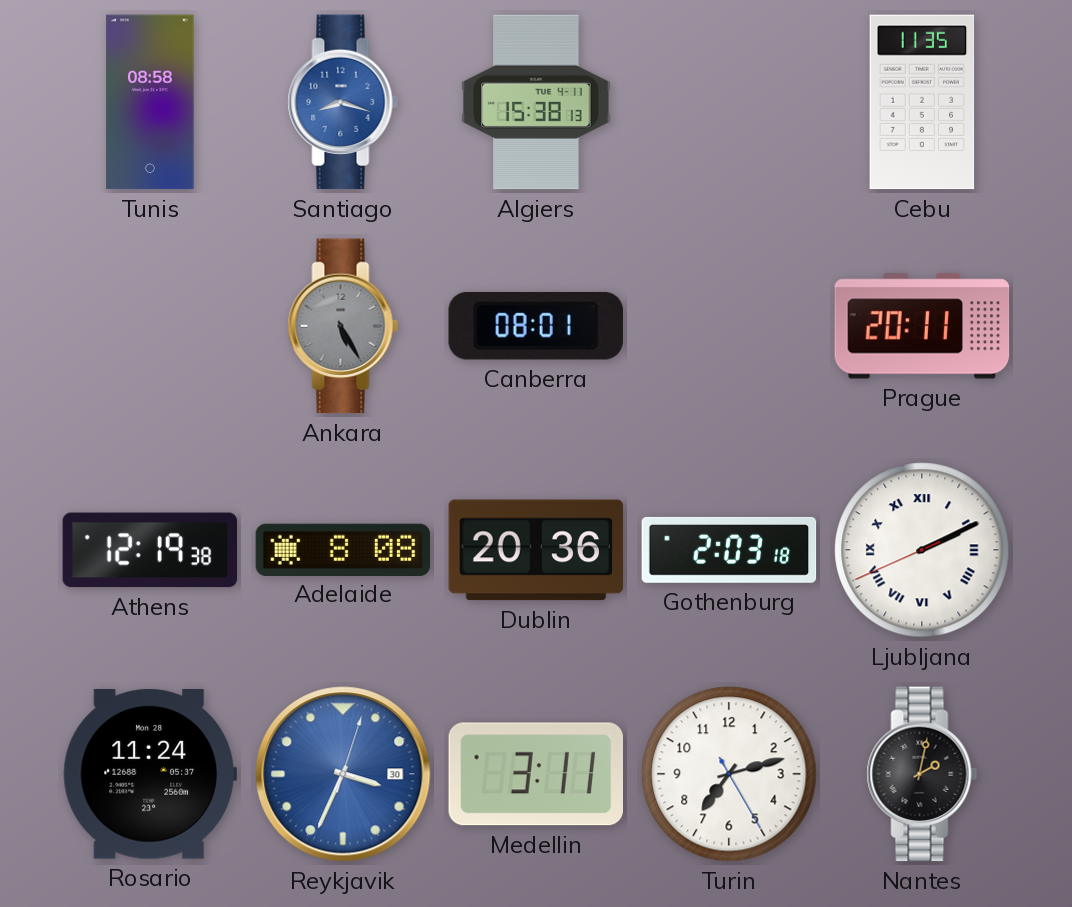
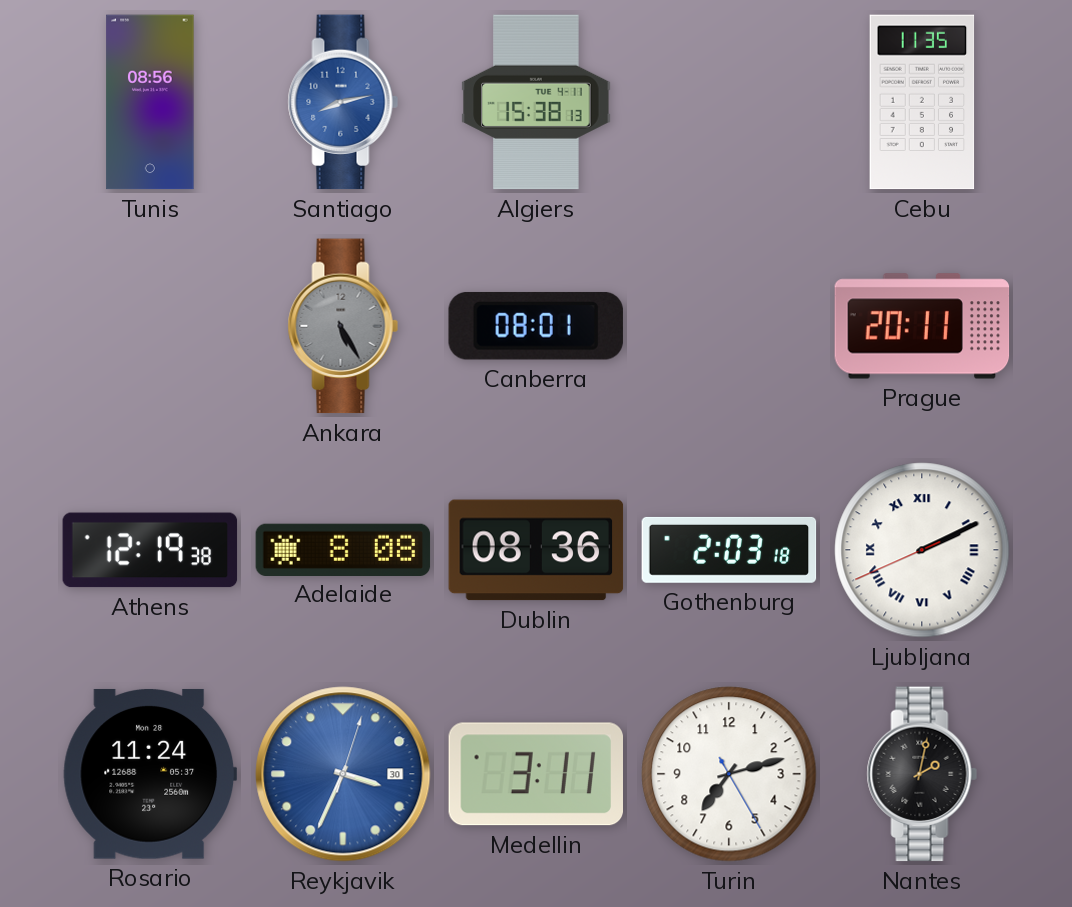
Tunis: 08:58 -> 08:56 (150, 102)
Santiago: 8:18 -> 8:13 (343, 102)
Dublin: 20:36 -> 08:36 (536, 550)
